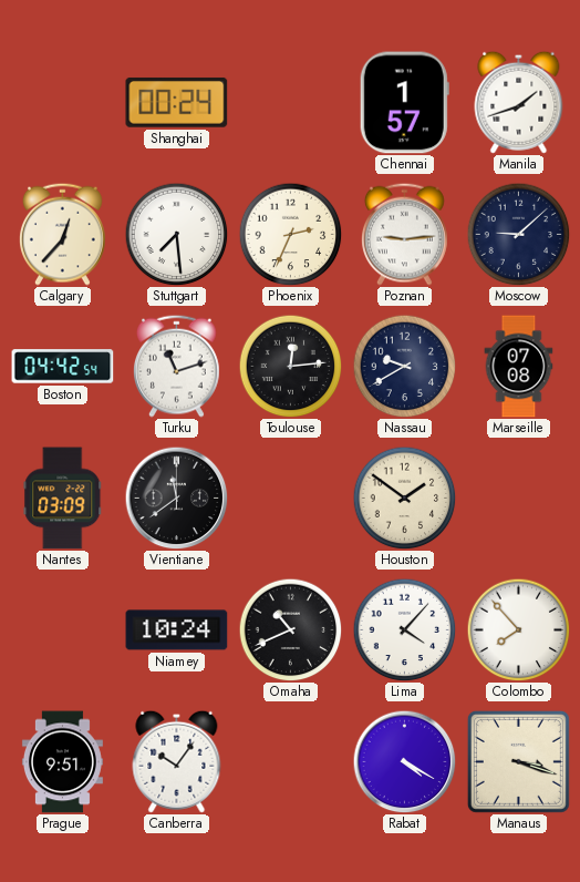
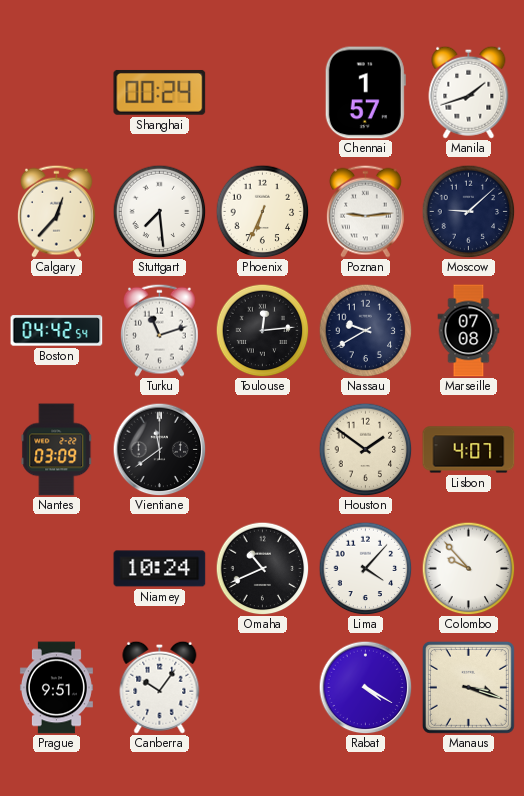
Phoenix: 2:34 -> 6:34 (262, 211)
Lisbon: none -> 4:07 (469, 450)
Colombo: 7:53 -> 9:53 (468, 568)
